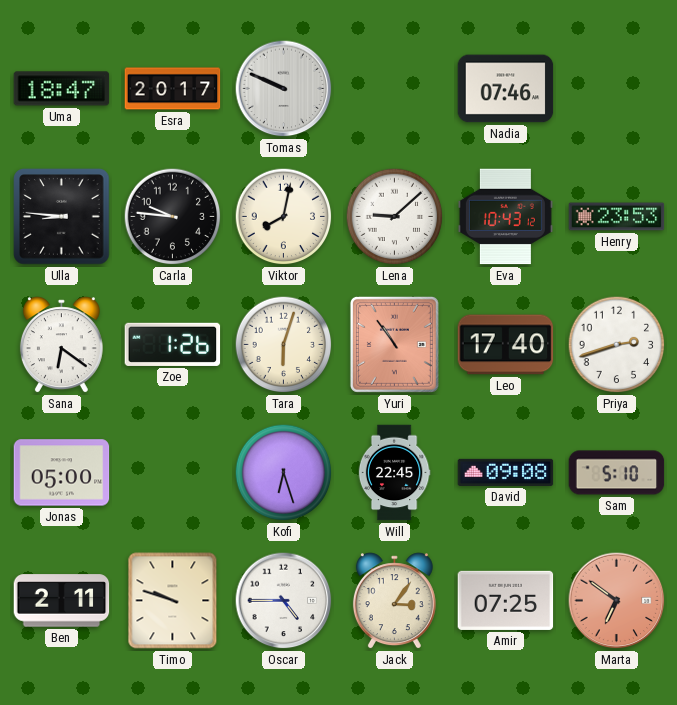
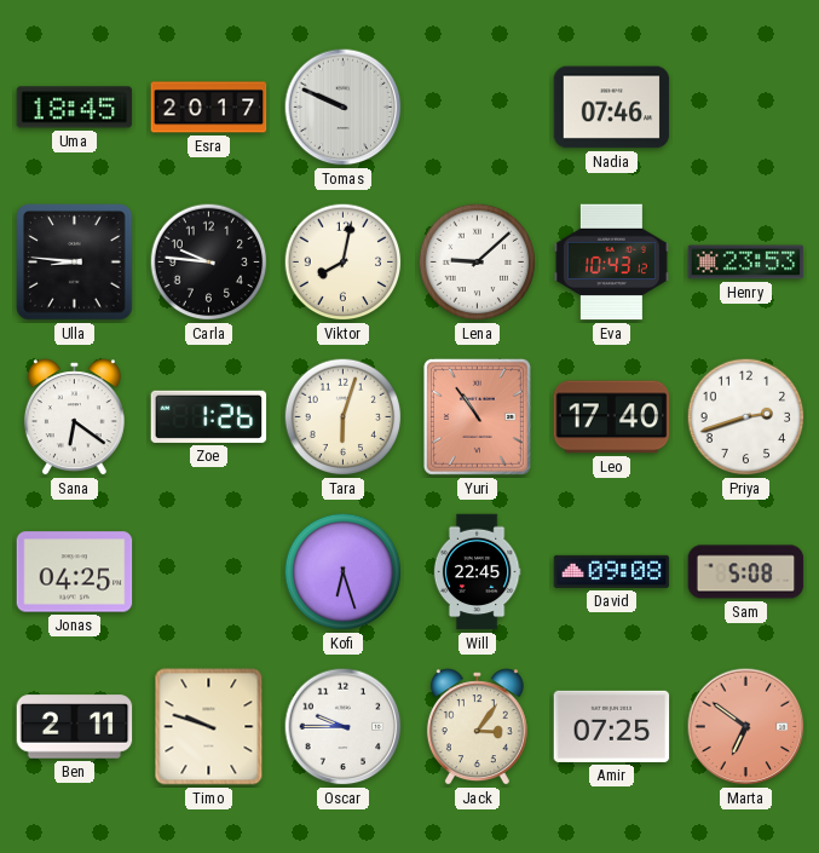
Uma: 18:47 -> 18:45 (75, 108)
Jonas: 05:00 -> 04:25 (75, 572)
Sam: 5:10 -> 5:08 (746, 572)
Oscar: 4:45 -> 9:45 (344, 727)
